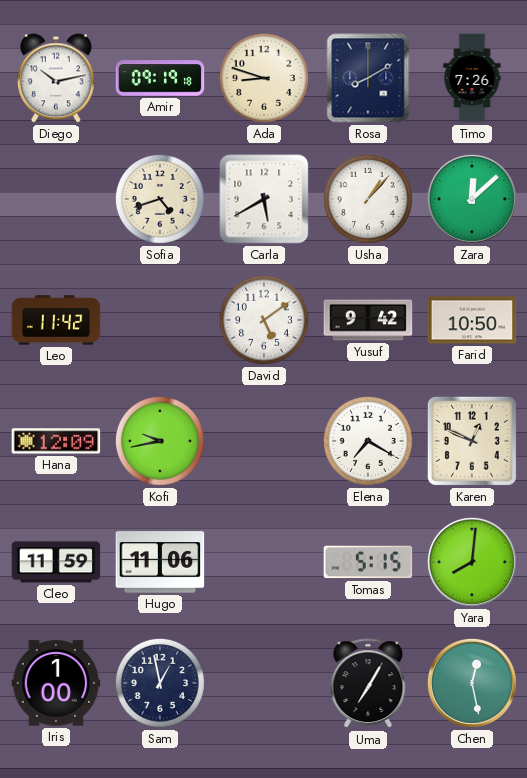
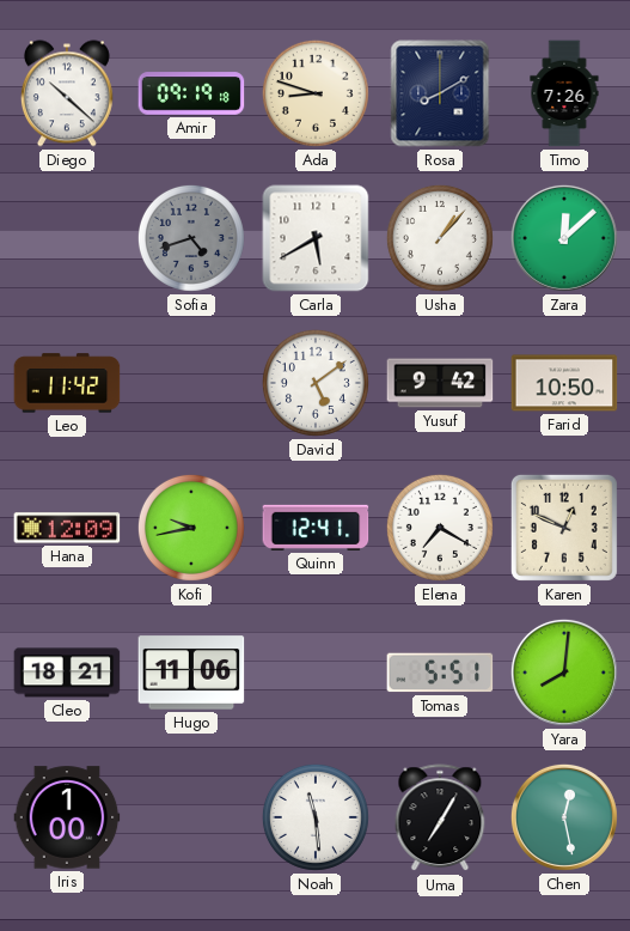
Diego: 10:13 -> 10:22 (67, 93)
Sofia dial: cream -> grey (191, 238)
Quinn: none -> 12:41 (316, 528)
Cleo: 11:59 -> 18:21 (67, 673)
Tomas: 5:15 -> 5:51 (440, 673)
Sam: 12:58 -> none (160, 683)
Noah: none -> 11:29 (316, 817)
